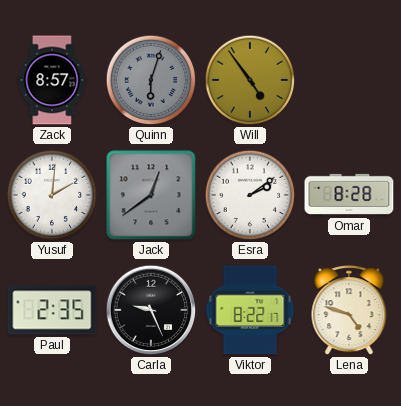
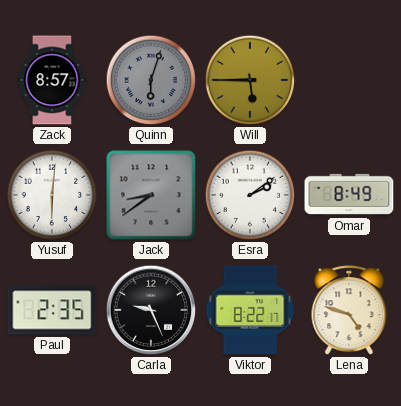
Will: 4:54 -> 5:45 (250, 80)
Yusuf: 2:01 -> 6:01 (52, 195)
Jack: 12:39 -> 8:39 (151, 195)
Omar: 8:28 -> 8:49 (349, 195)
